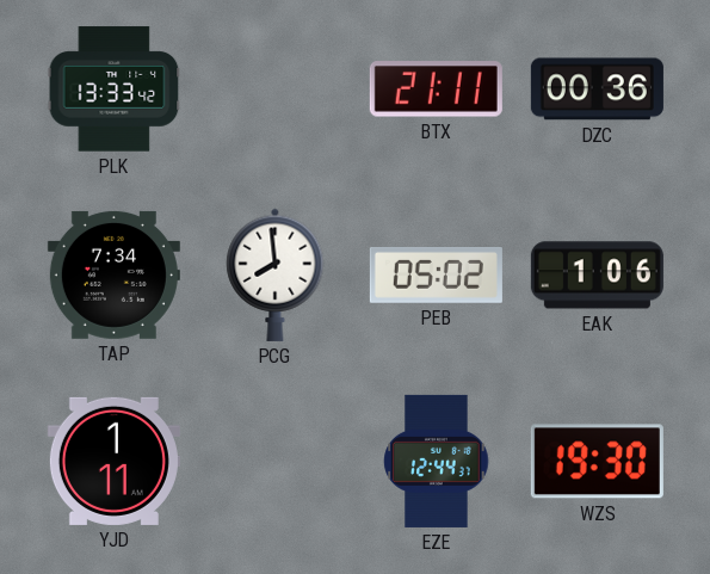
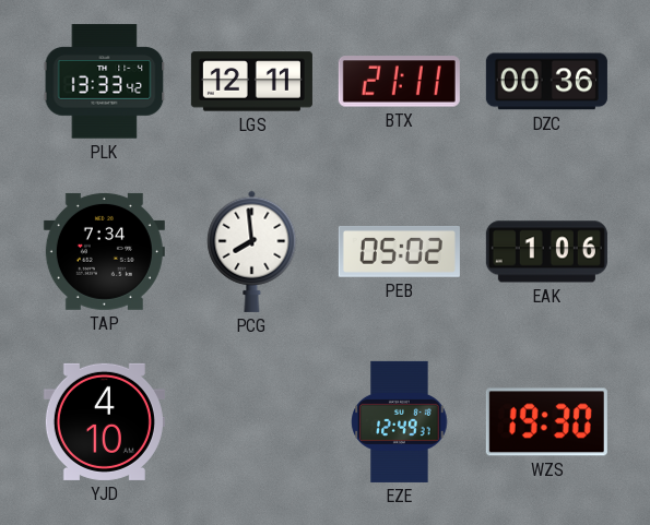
LGS: none -> 12:11 (251, 82)
YJD: 1:11 -> 4:10 (104, 421)
EZE: 12:44 -> 12:49 (400, 421)
